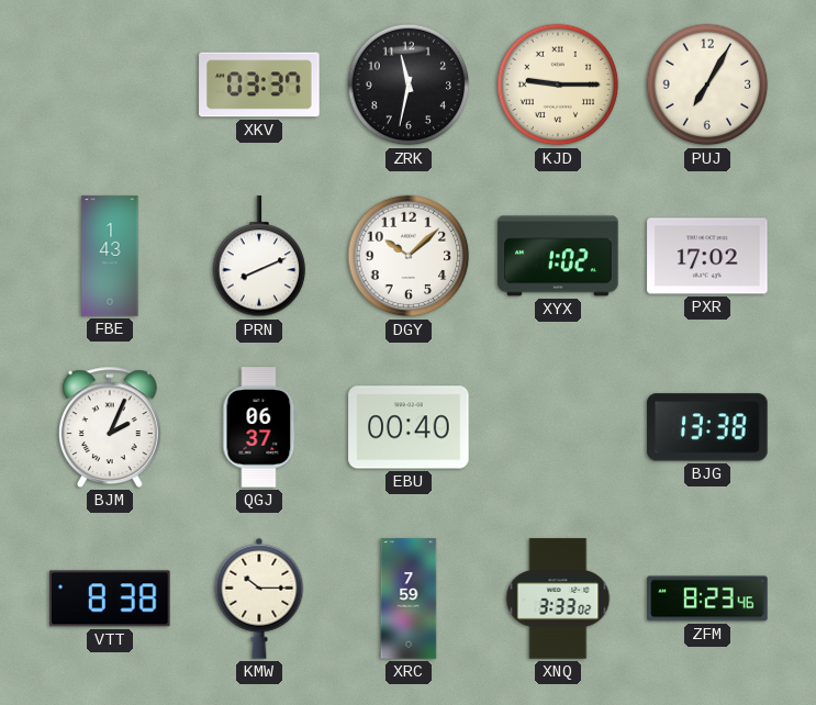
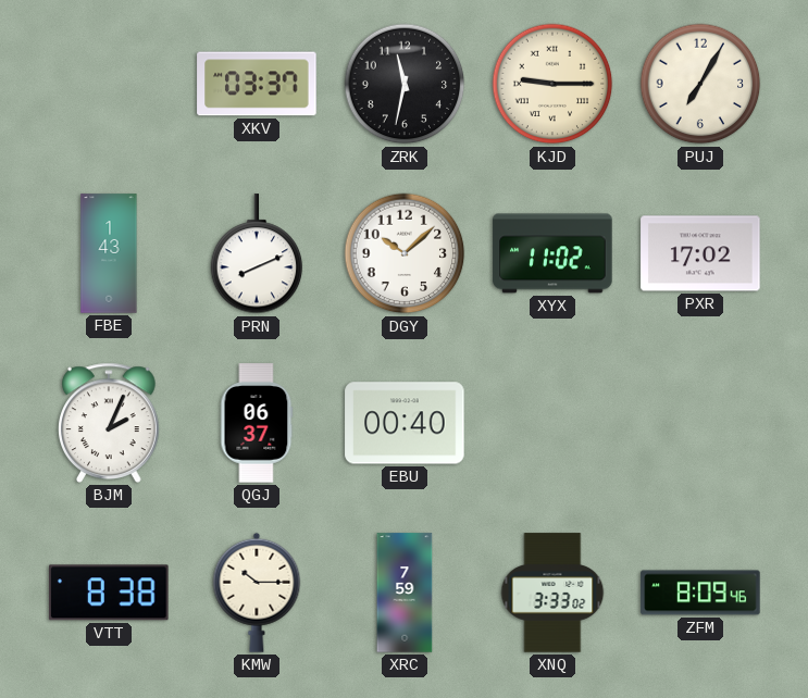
XYX: 1:02 -> 11:02 (552, 253)
BJG: 13:38 -> none (707, 427)
ZFM: 8:23 -> 8:09 (700, 593)
